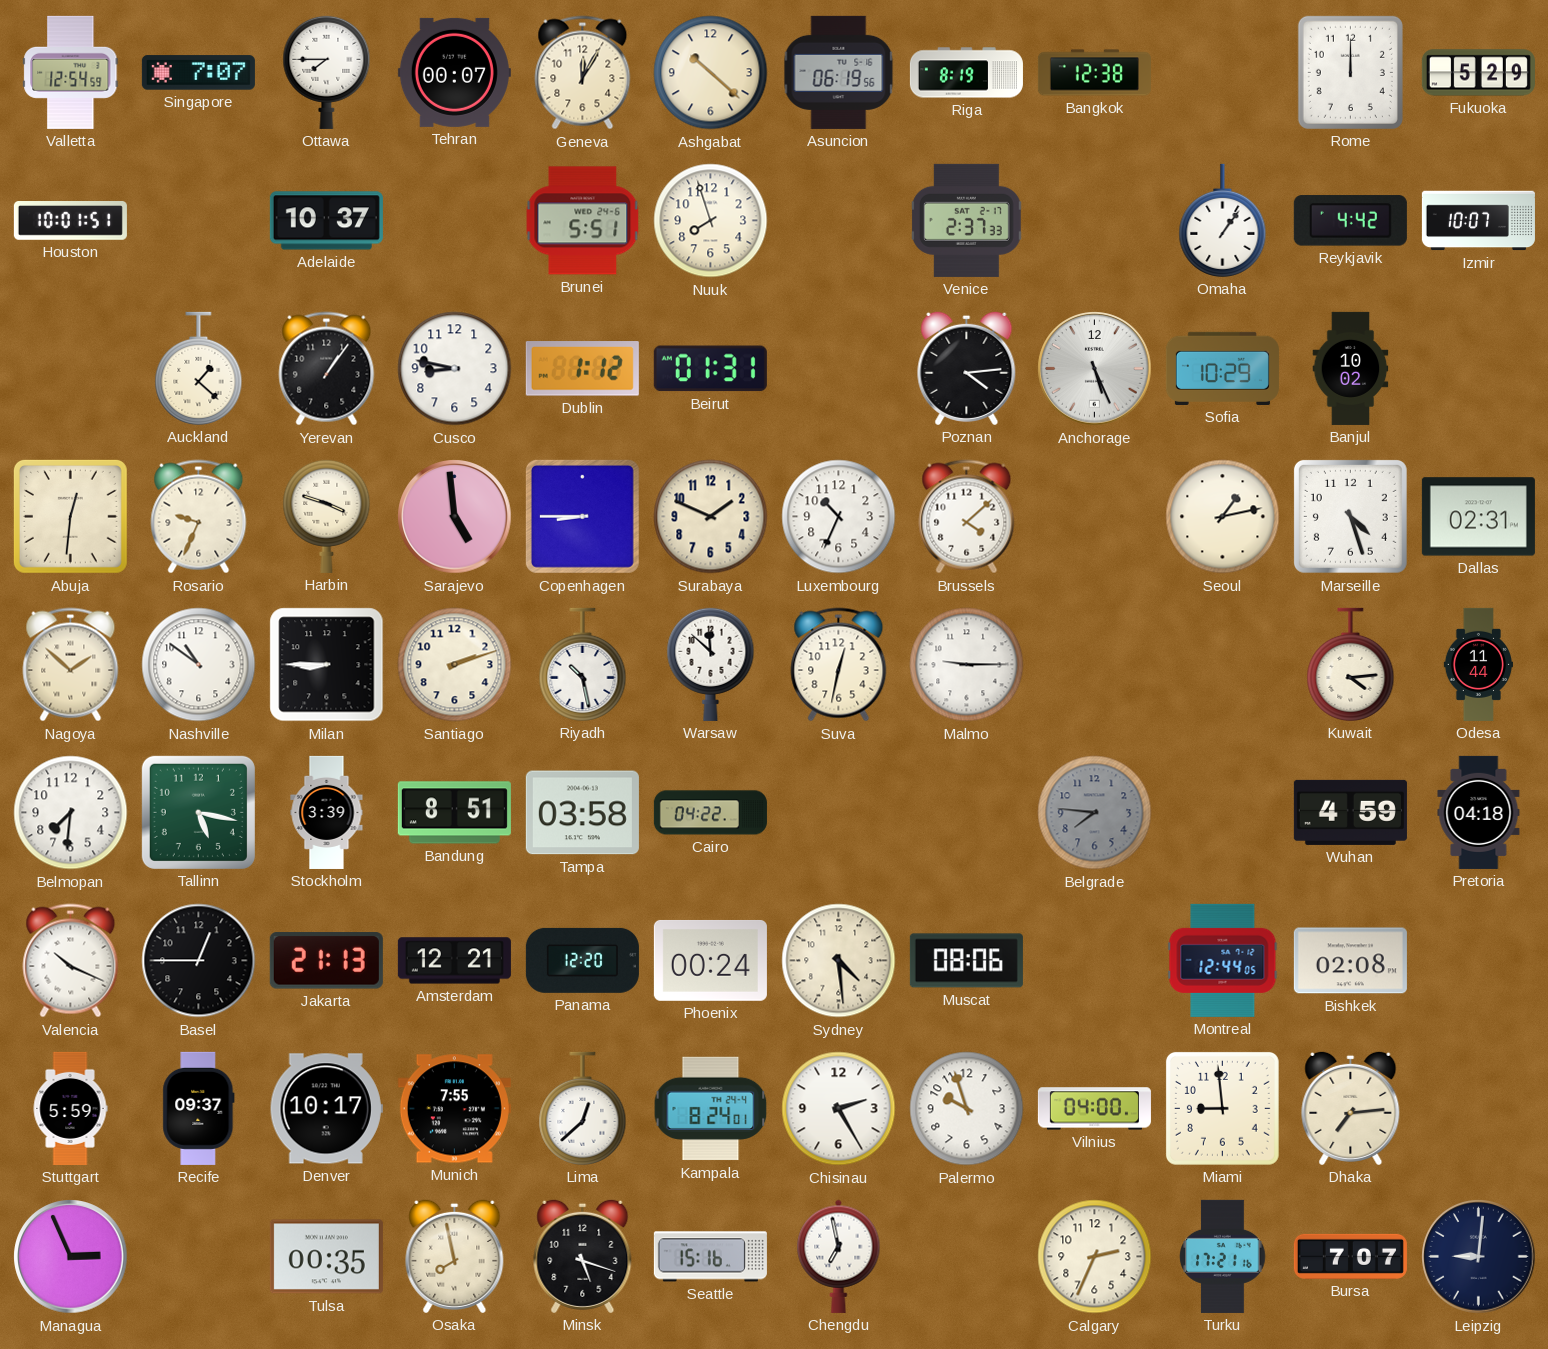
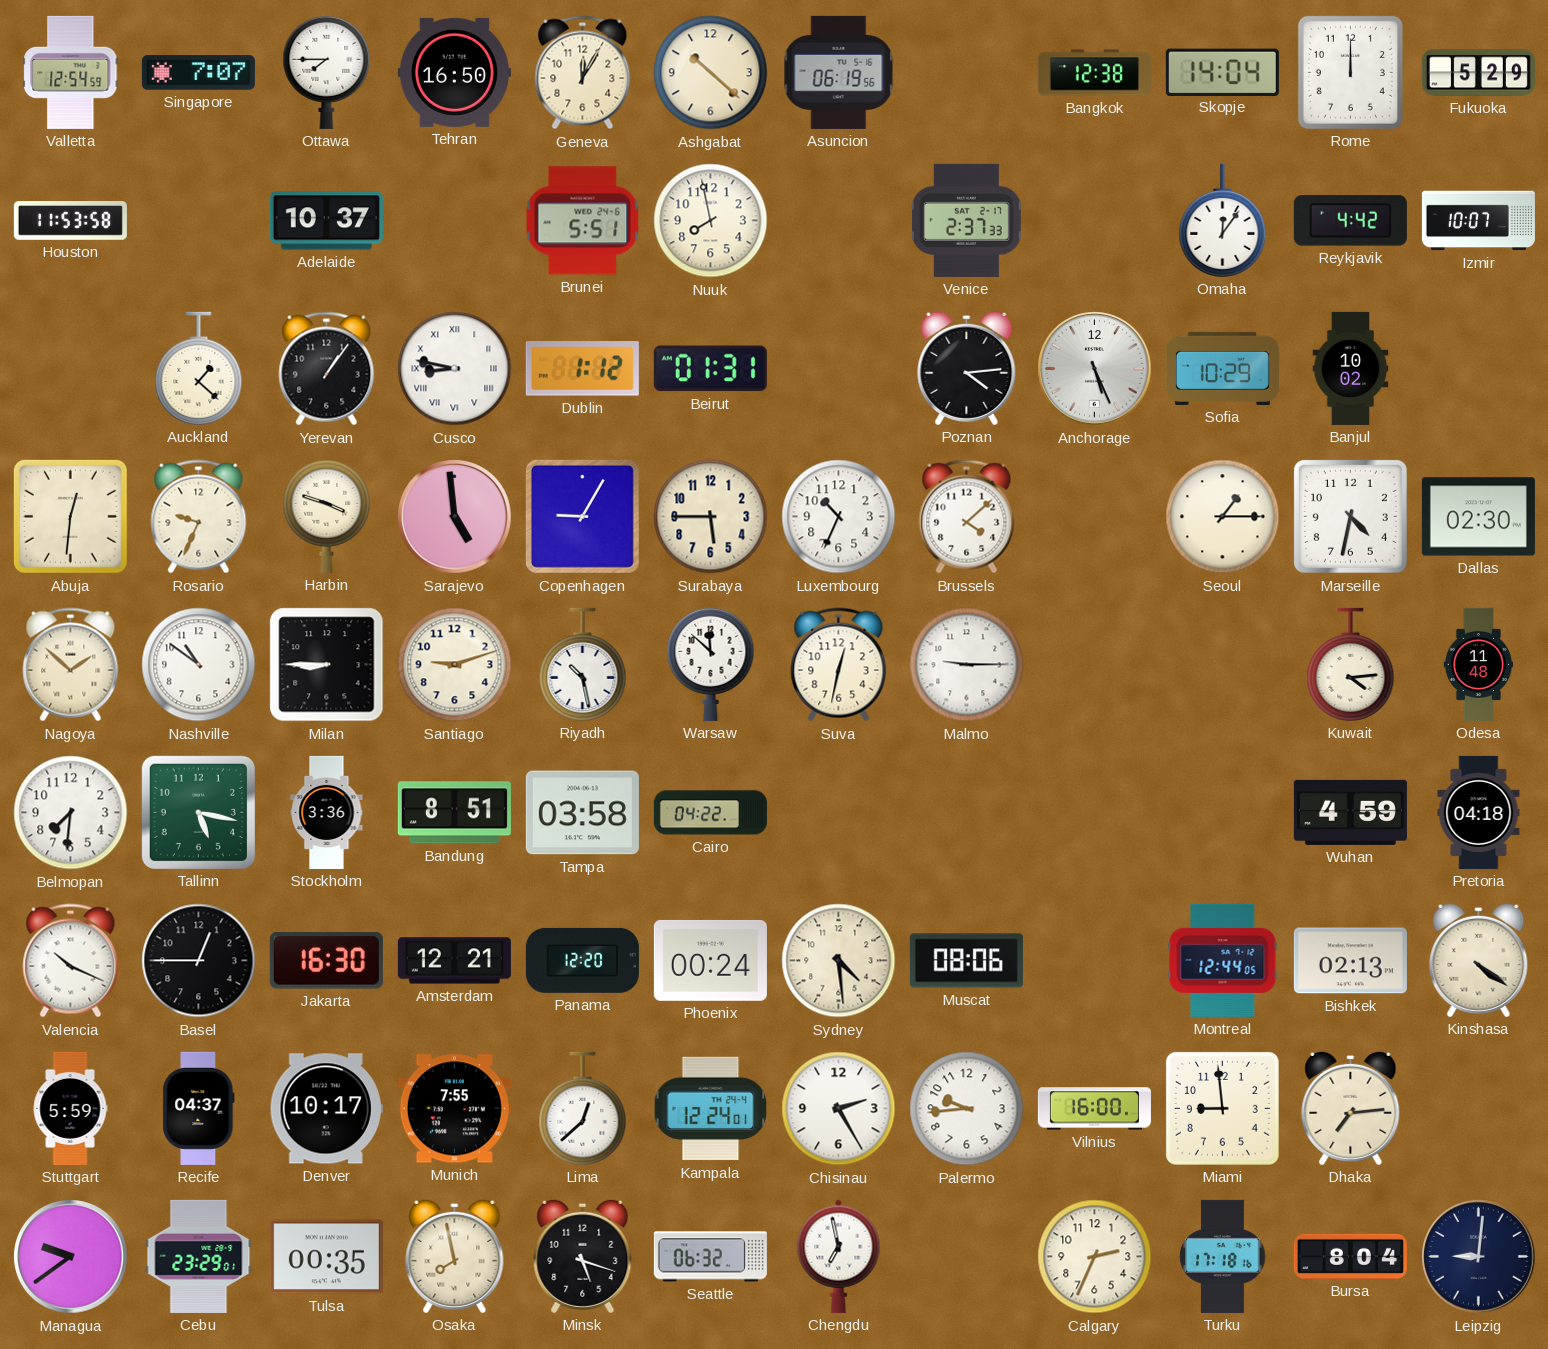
Tehran: 00:07 -> 16:50 (454, 72)
Riga: 8:19 -> none (966, 73)
Skopje: none -> 14:04 (1222, 72)
Houston: 10:01 -> 11:53 (70, 221)
Nuuk: 7:57 -> 7:58 (711, 221)
Omaha: 1:06 -> 12:06 (1223, 220)
Cusco numerals: Arabic -> Roman (455, 369)
Copenhagen: 8:45 -> 9:05 (582, 516)
Surabaya: 1:49 -> 5:45 (711, 517)
Seoul: 1:13 -> 1:15 (1223, 517)
Marseille: 4:27 -> 4:32 (1350, 516)
Dallas: 02:31 -> 02:30 (1478, 517)
Santiago: 2:12 -> 9:12 (455, 665)
Odesa: 11:44 -> 11:48 (1478, 664)
Stockholm: 3:39 -> 3:36 (327, 812)
Belgrade: 7:46 -> none (1095, 813)
Jakarta: 21:13 -> 16:30 (326, 961)
Bishkek: 02:08 -> 02:13 (1350, 961)
Kinshasa: none -> 4:21 (1479, 960)
Recife: 09:37 -> 04:37 (199, 1108)
Kampala: 8:24 -> 12:24 (711, 1109)
Palermo: 9:57 -> 9:44 (967, 1109)
Vilnius: 04:00 -> 16:00 (1094, 1109)
Managua: 2:56 -> 9:39 (71, 1257)
Cebu: none -> 23:29 (199, 1256)
Seattle: 15:16 -> 06:32 (710, 1257)
Turku: 17:21 -> 17:18 (1223, 1256)
Bursa: 7:07 -> 8:04 (1350, 1256)
